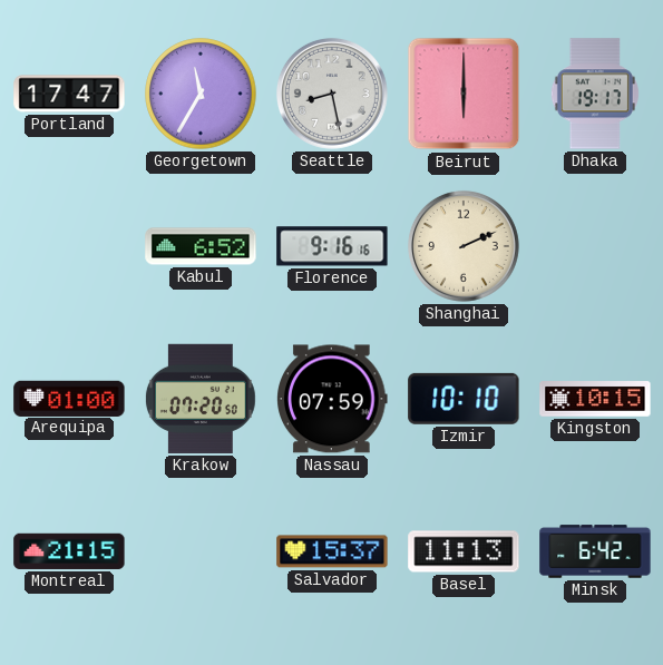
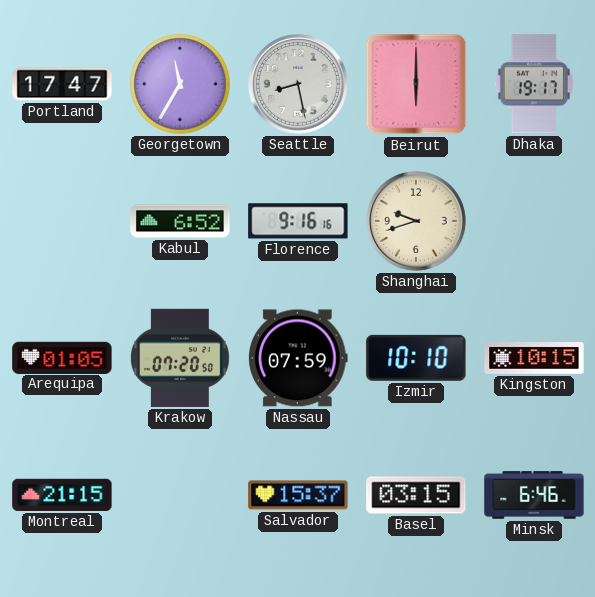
Shanghai: 2:11 -> 9:42 (416, 221)
Arequipa: 01:00 -> 01:05 (62, 357)
Basel: 11:13 -> 03:15 (416, 495)
Minsk: 6:42 -> 6:46 (534, 495)
